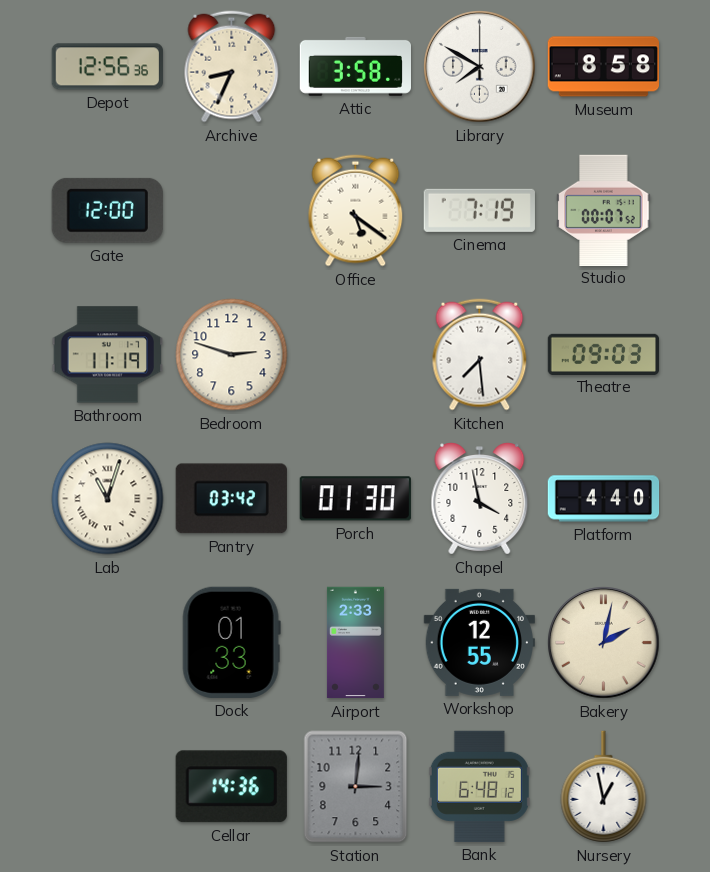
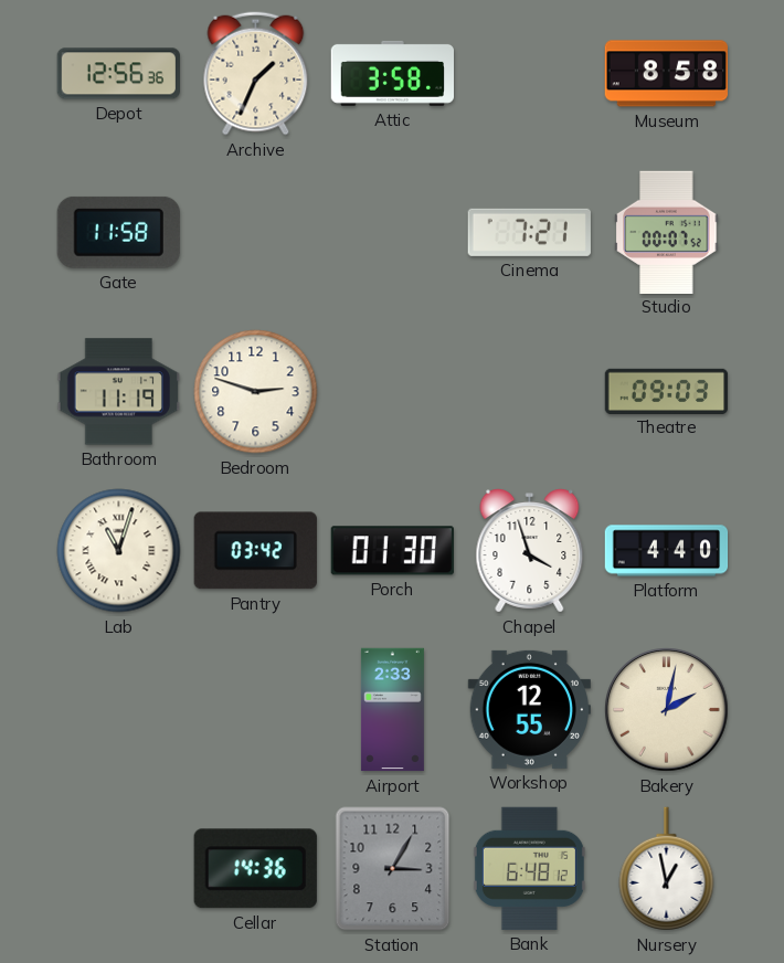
Archive: 8:34 -> 1:34 (256, 74)
Library: 7:50 -> none (480, 67)
Gate: 12:00 -> 11:58 (118, 232)
Office: 5:21 -> none (356, 211)
Cinema: 7:19 -> 7:21 (529, 232)
Kitchen: 7:29 -> none (480, 355)
Chapel: 3:58 -> 3:57 (530, 551)
Dock: 01:33 -> none (231, 642)
Station: 3:01 -> 3:05 (393, 869)
